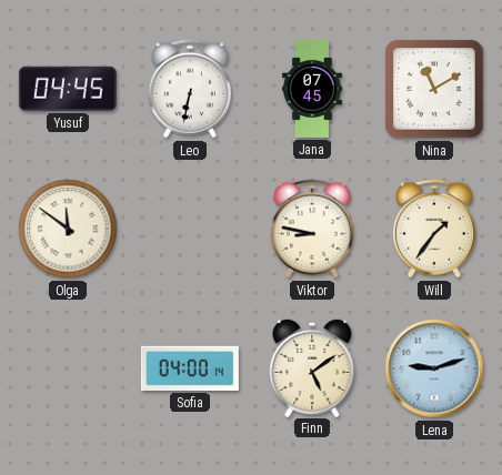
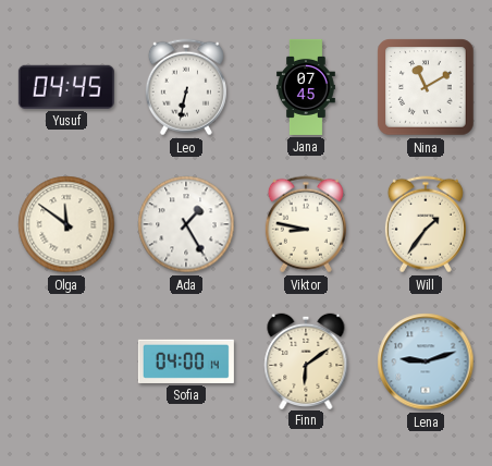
Ada: none -> 1:25 (186, 224)
Finn: 5:09 -> 6:09 (306, 360)
